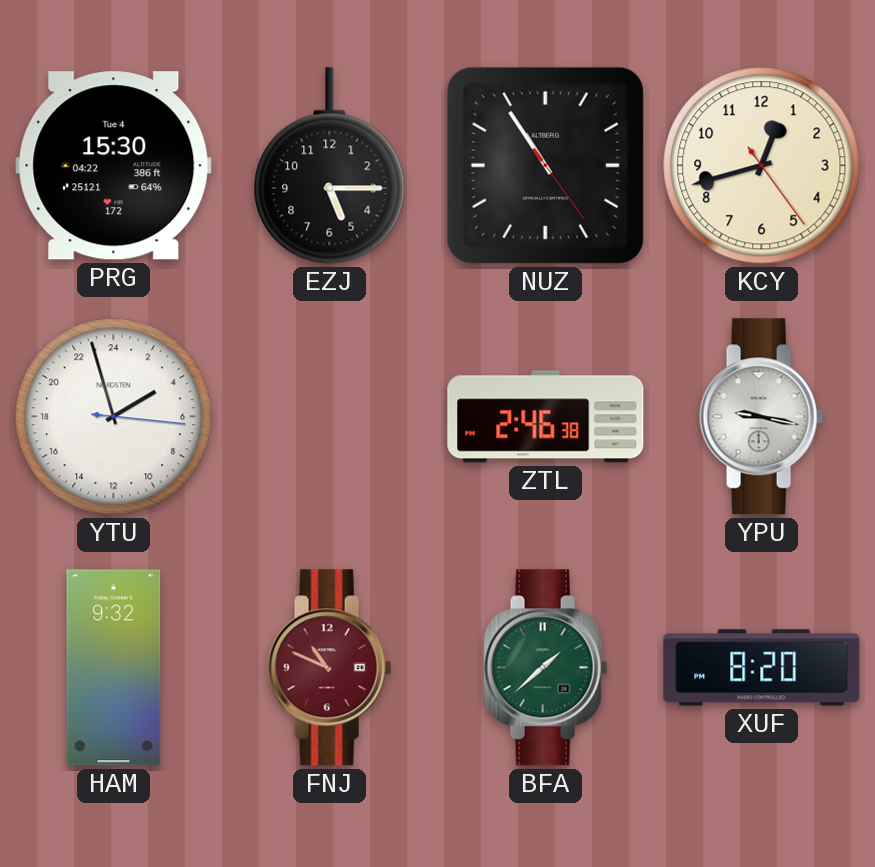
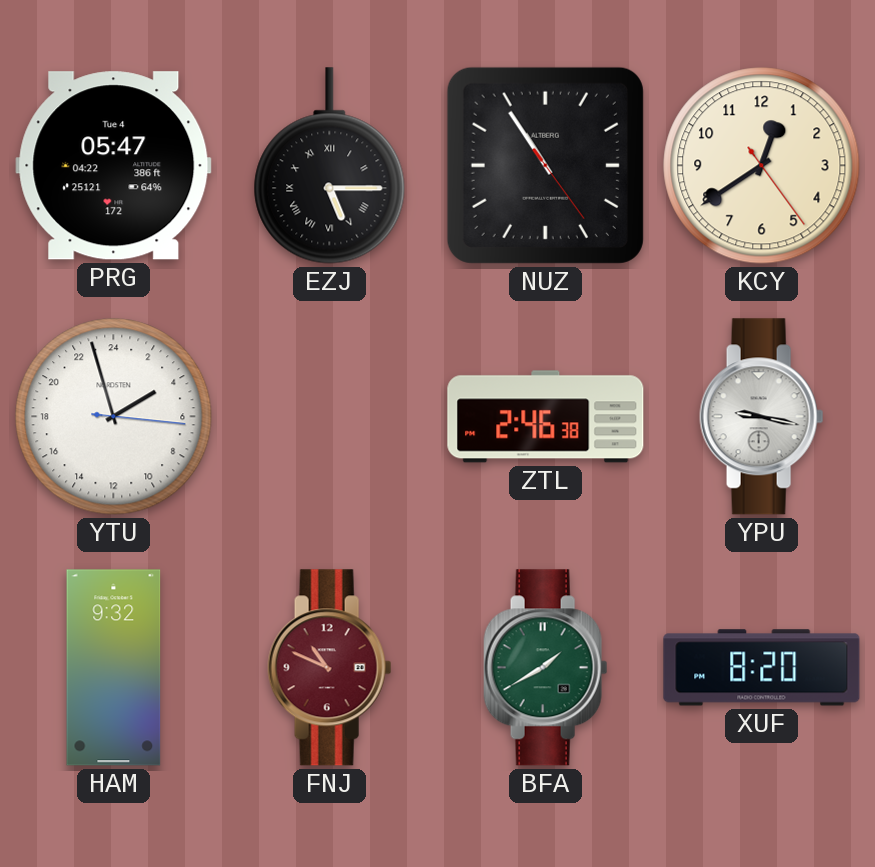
PRG: 15:30 -> 05:47 (114, 166)
EZJ numerals: Arabic -> Roman (330, 166)
KCY: 12:42 -> 12:39 (762, 166)
BFA: 1:38 -> 1:40 (546, 668)
